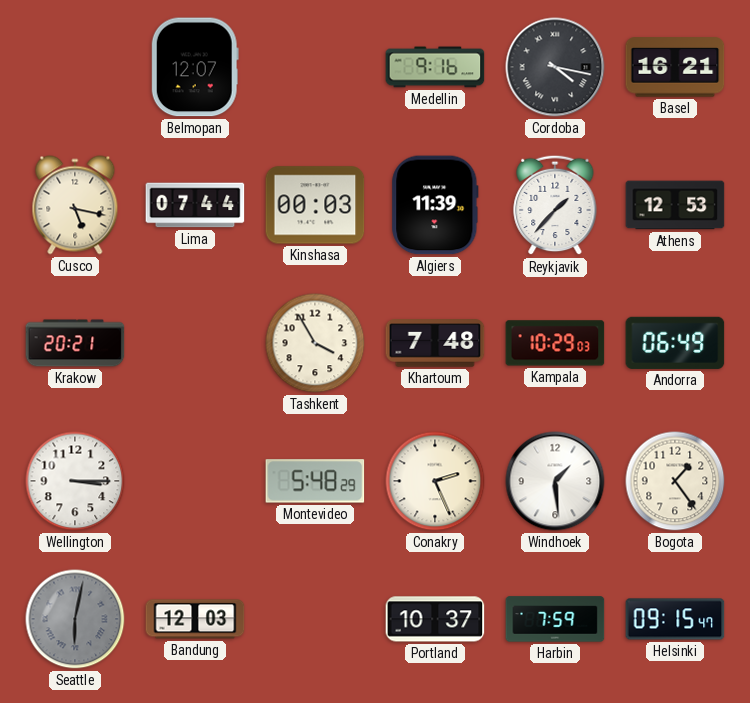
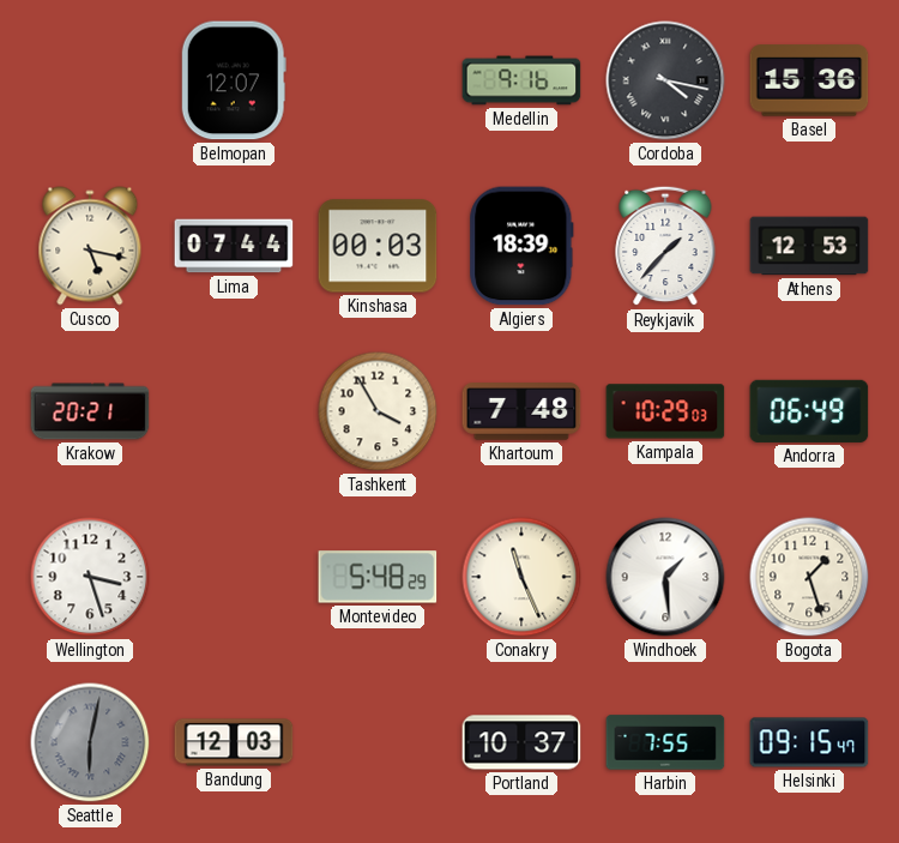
Basel: 16:21 -> 15:36 (809, 80)
Algiers: 11:39 -> 18:39 (521, 246)
Wellington: 3:15 -> 3:27 (90, 577)
Conakry: 2:26 -> 11:26 (521, 577)
Bogota: 1:24 -> 1:27 (809, 577)
Harbin: 7:59 -> 7:55 (665, 742)
